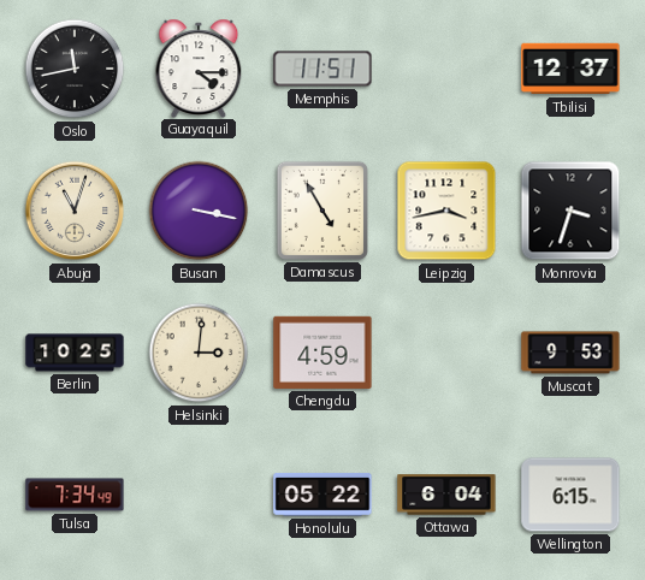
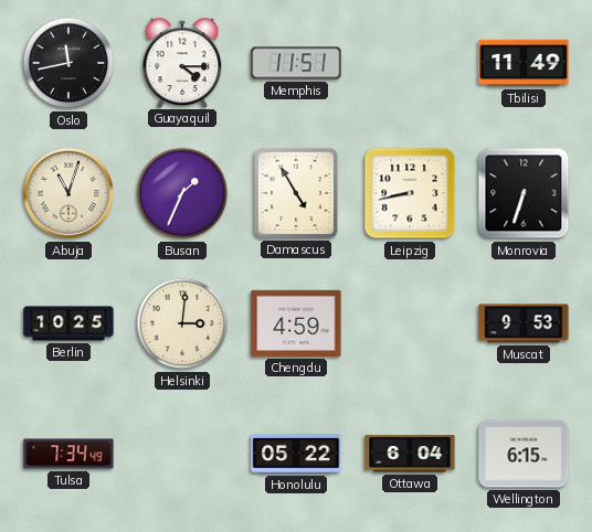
Tbilisi: 12:37 -> 11:49 (524, 63)
Busan: 3:17 -> 1:34 (182, 193)
Leipzig: 3:43 -> 8:43 (410, 193)
Monrovia: 3:33 -> 6:33 (524, 193)
